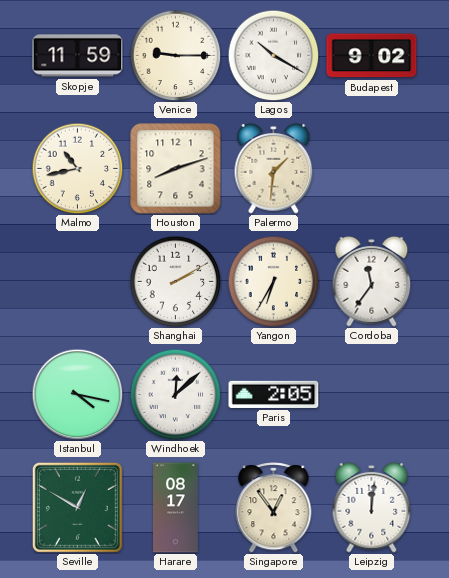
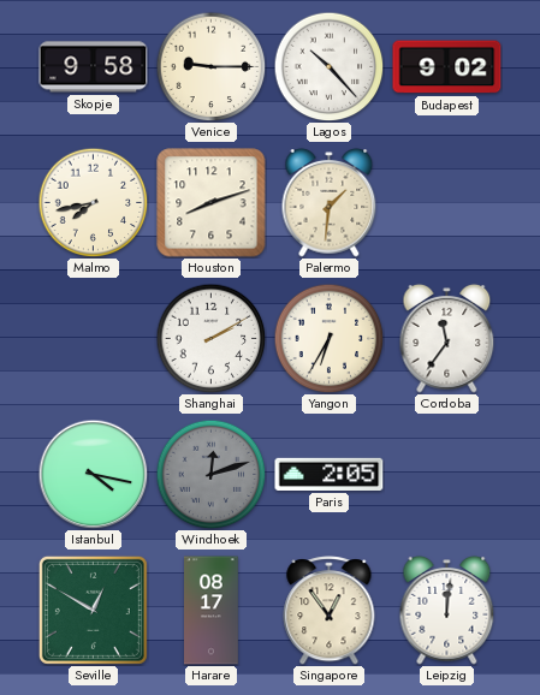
Skopje: 11:59 -> 9:58 (94, 67)
Lagos: 10:20 -> 10:23 (328, 66)
Malmo: 10:43 -> 7:43 (93, 202)
Windhoek: 12:08 -> 12:12 (210, 474)
Windhoek dial: white -> grey (210, 474)
